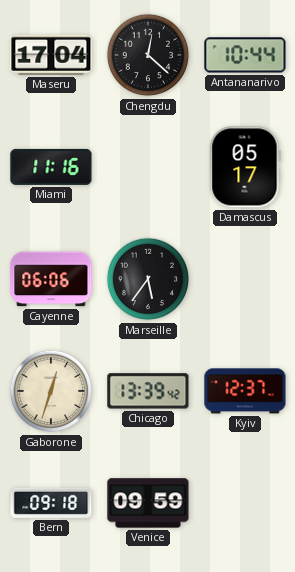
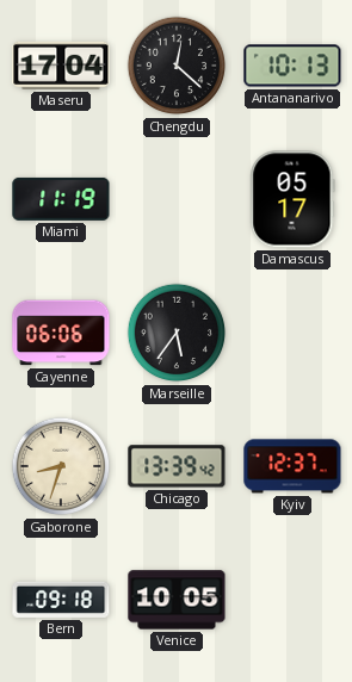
Antananarivo: 10:44 -> 10:13 (292, 66)
Miami: 11:16 -> 11:19 (61, 199)
Gaborone: 12:33 -> 8:33 (61, 466)
Venice: 09:59 -> 10:05 (177, 600)
